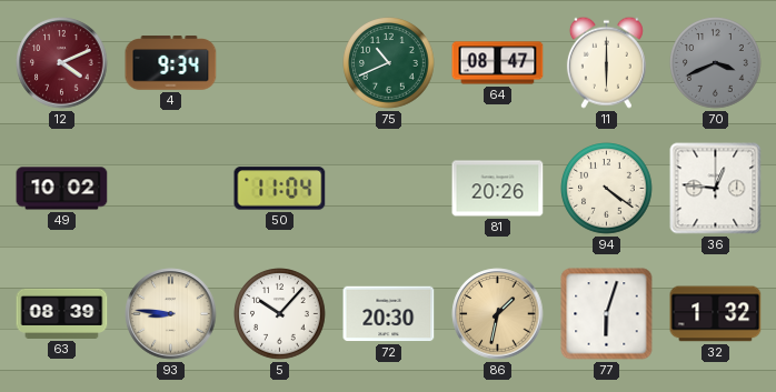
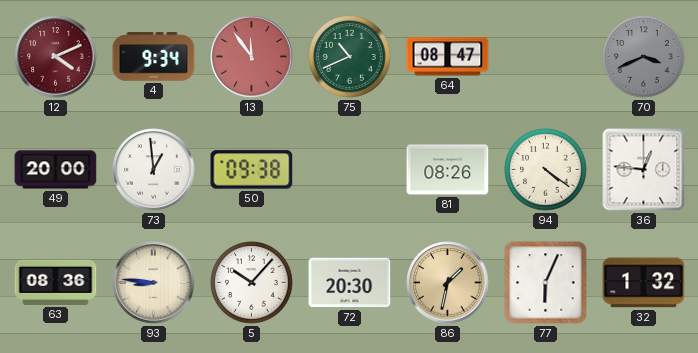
13: none -> 11:54 (252, 57)
11: 6:00 -> none (606, 62)
49: 10:02 -> 20:00 (56, 170)
73: none -> 12:59 (154, 170)
50: 11:04 -> 09:38 (252, 170)
81: 20:26 -> 08:26 (448, 170)
63: 08:39 -> 08:36 (56, 282)
77: 6:03 -> 6:04 (546, 283)
